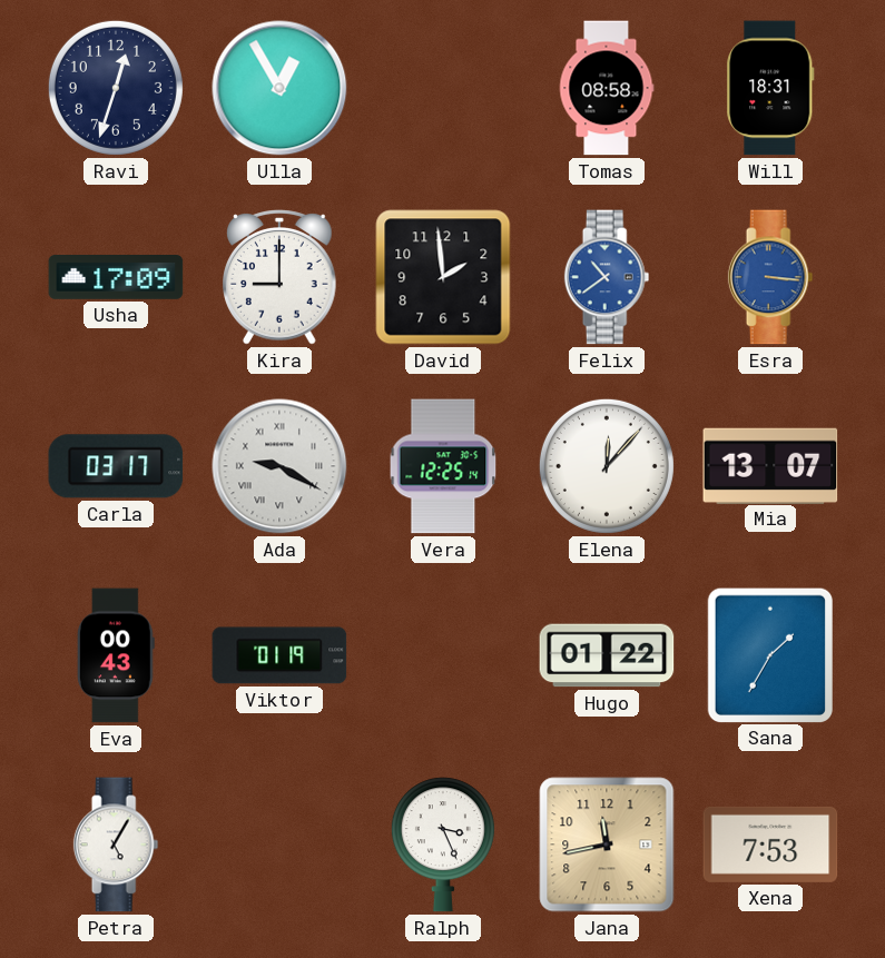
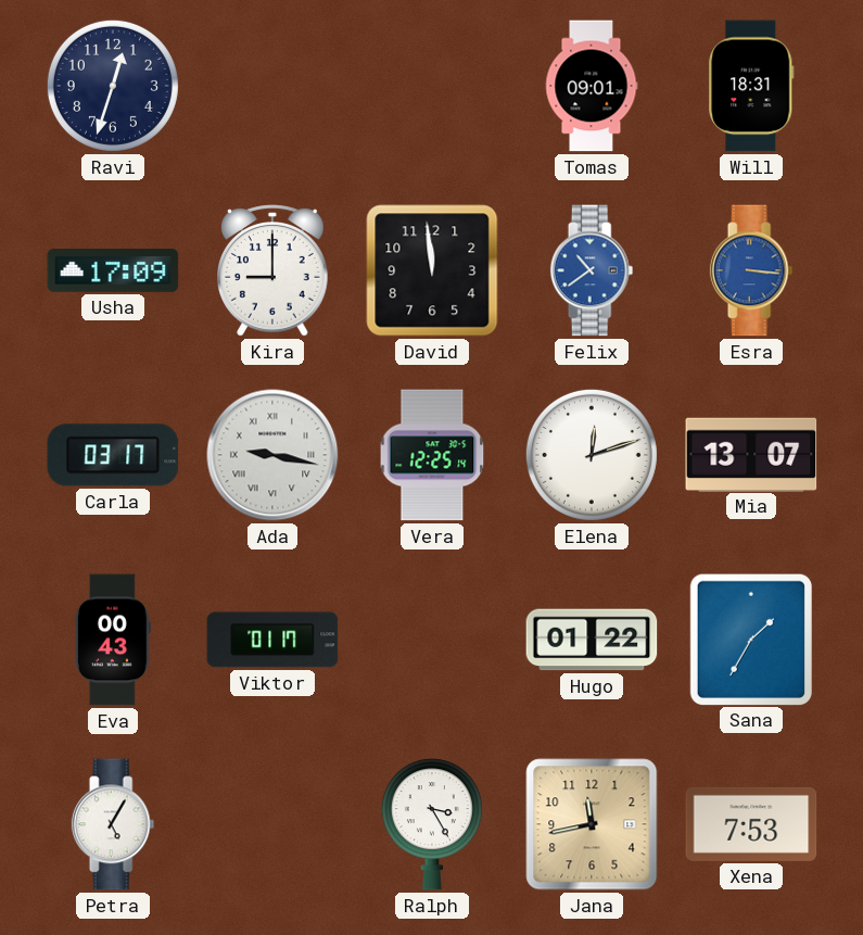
Ulla: 12:55 -> none (279, 88)
Tomas: 08:58 -> 09:01 (592, 86)
David: 1:59 -> 11:59 (432, 270)
Ada: 9:20 -> 9:17 (272, 455)
Elena: 12:07 -> 12:12 (592, 455)
Viktor: 01:19 -> 01:17 (272, 640)
Ralph: 3:26 -> 3:25 (432, 824)
